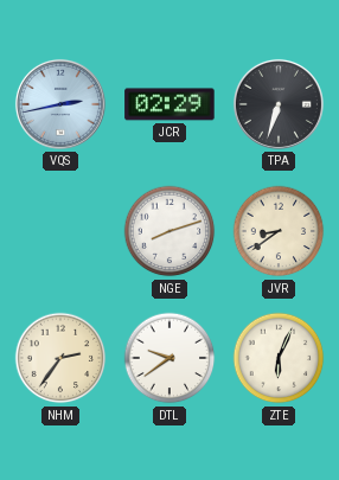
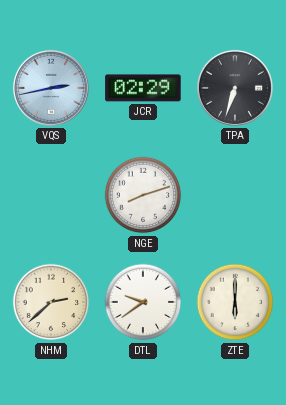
JVR: 8:39 -> none (279, 231)
NHM: 2:36 -> 2:38 (51, 302)
ZTE: 6:04 -> 6:00 (235, 302)
